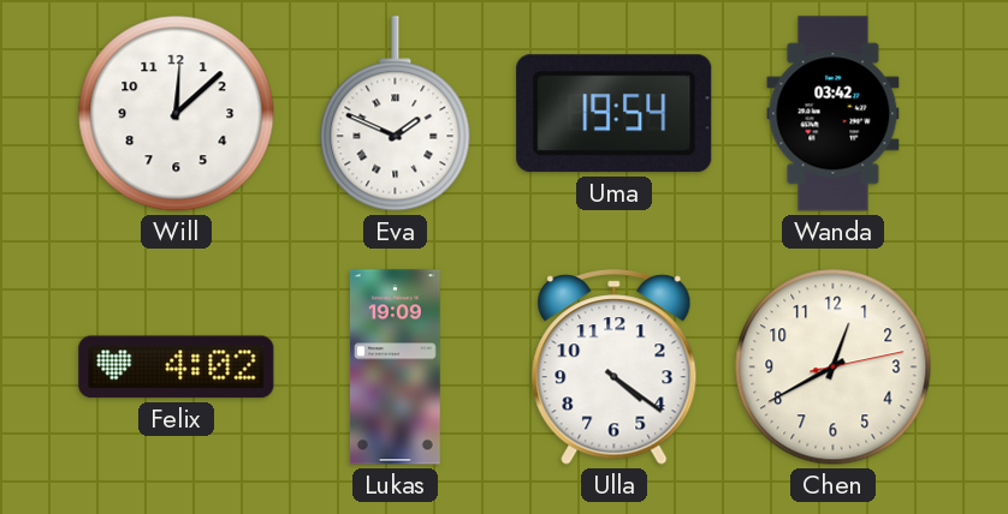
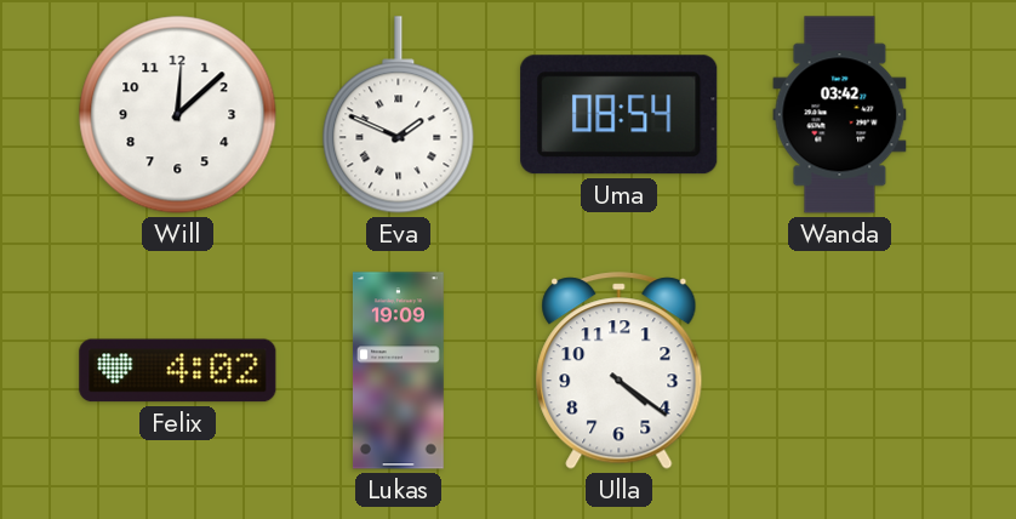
Uma: 19:54 -> 08:54 (620, 115)
Chen: 12:40 -> none (834, 367)
